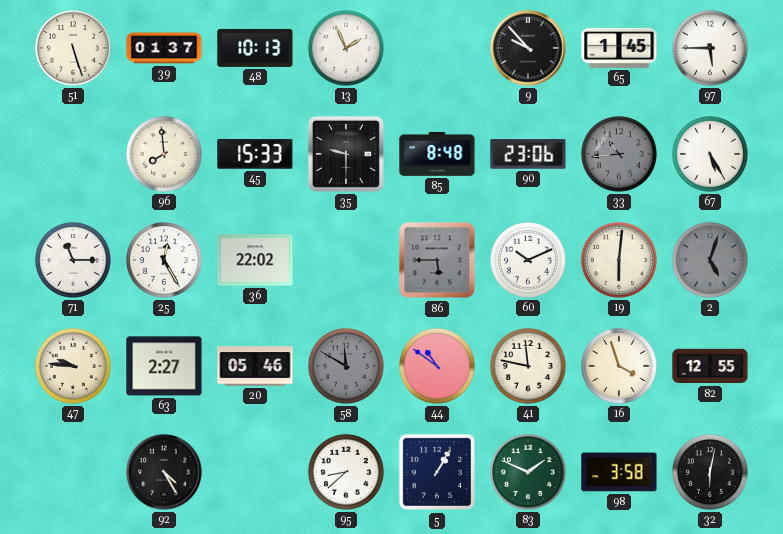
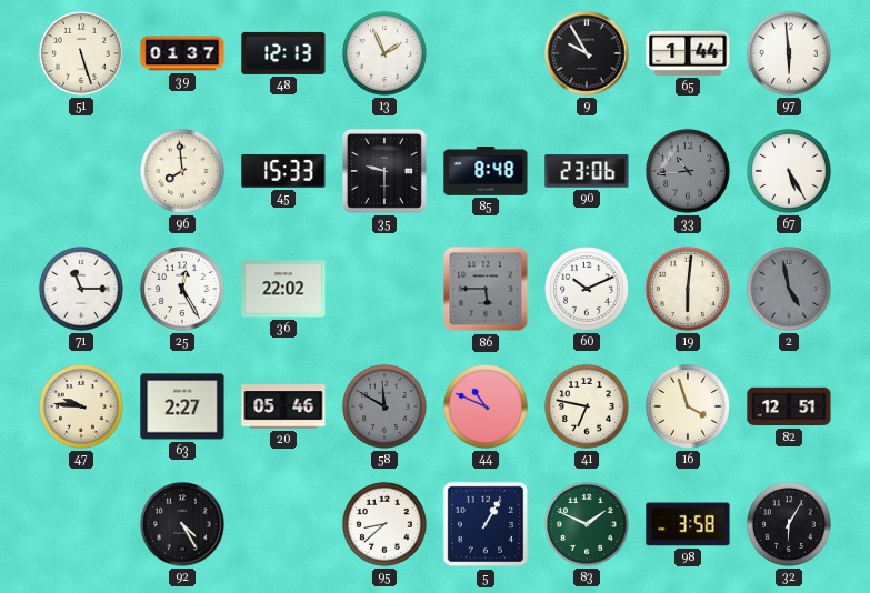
48: 10:13 -> 12:13 (283, 53)
9: 9:53 -> 9:55 (587, 53)
65: 1:45 -> 1:44 (688, 53)
97: 5:45 -> 5:59 (789, 53)
2: 5:03 -> 4:58 (789, 289)
44: 10:51 -> 10:49 (486, 406)
41: 11:47 -> 6:47 (587, 406)
82: 12:55 -> 12:51 (789, 406)
32: 6:02 -> 6:05 (789, 524)
